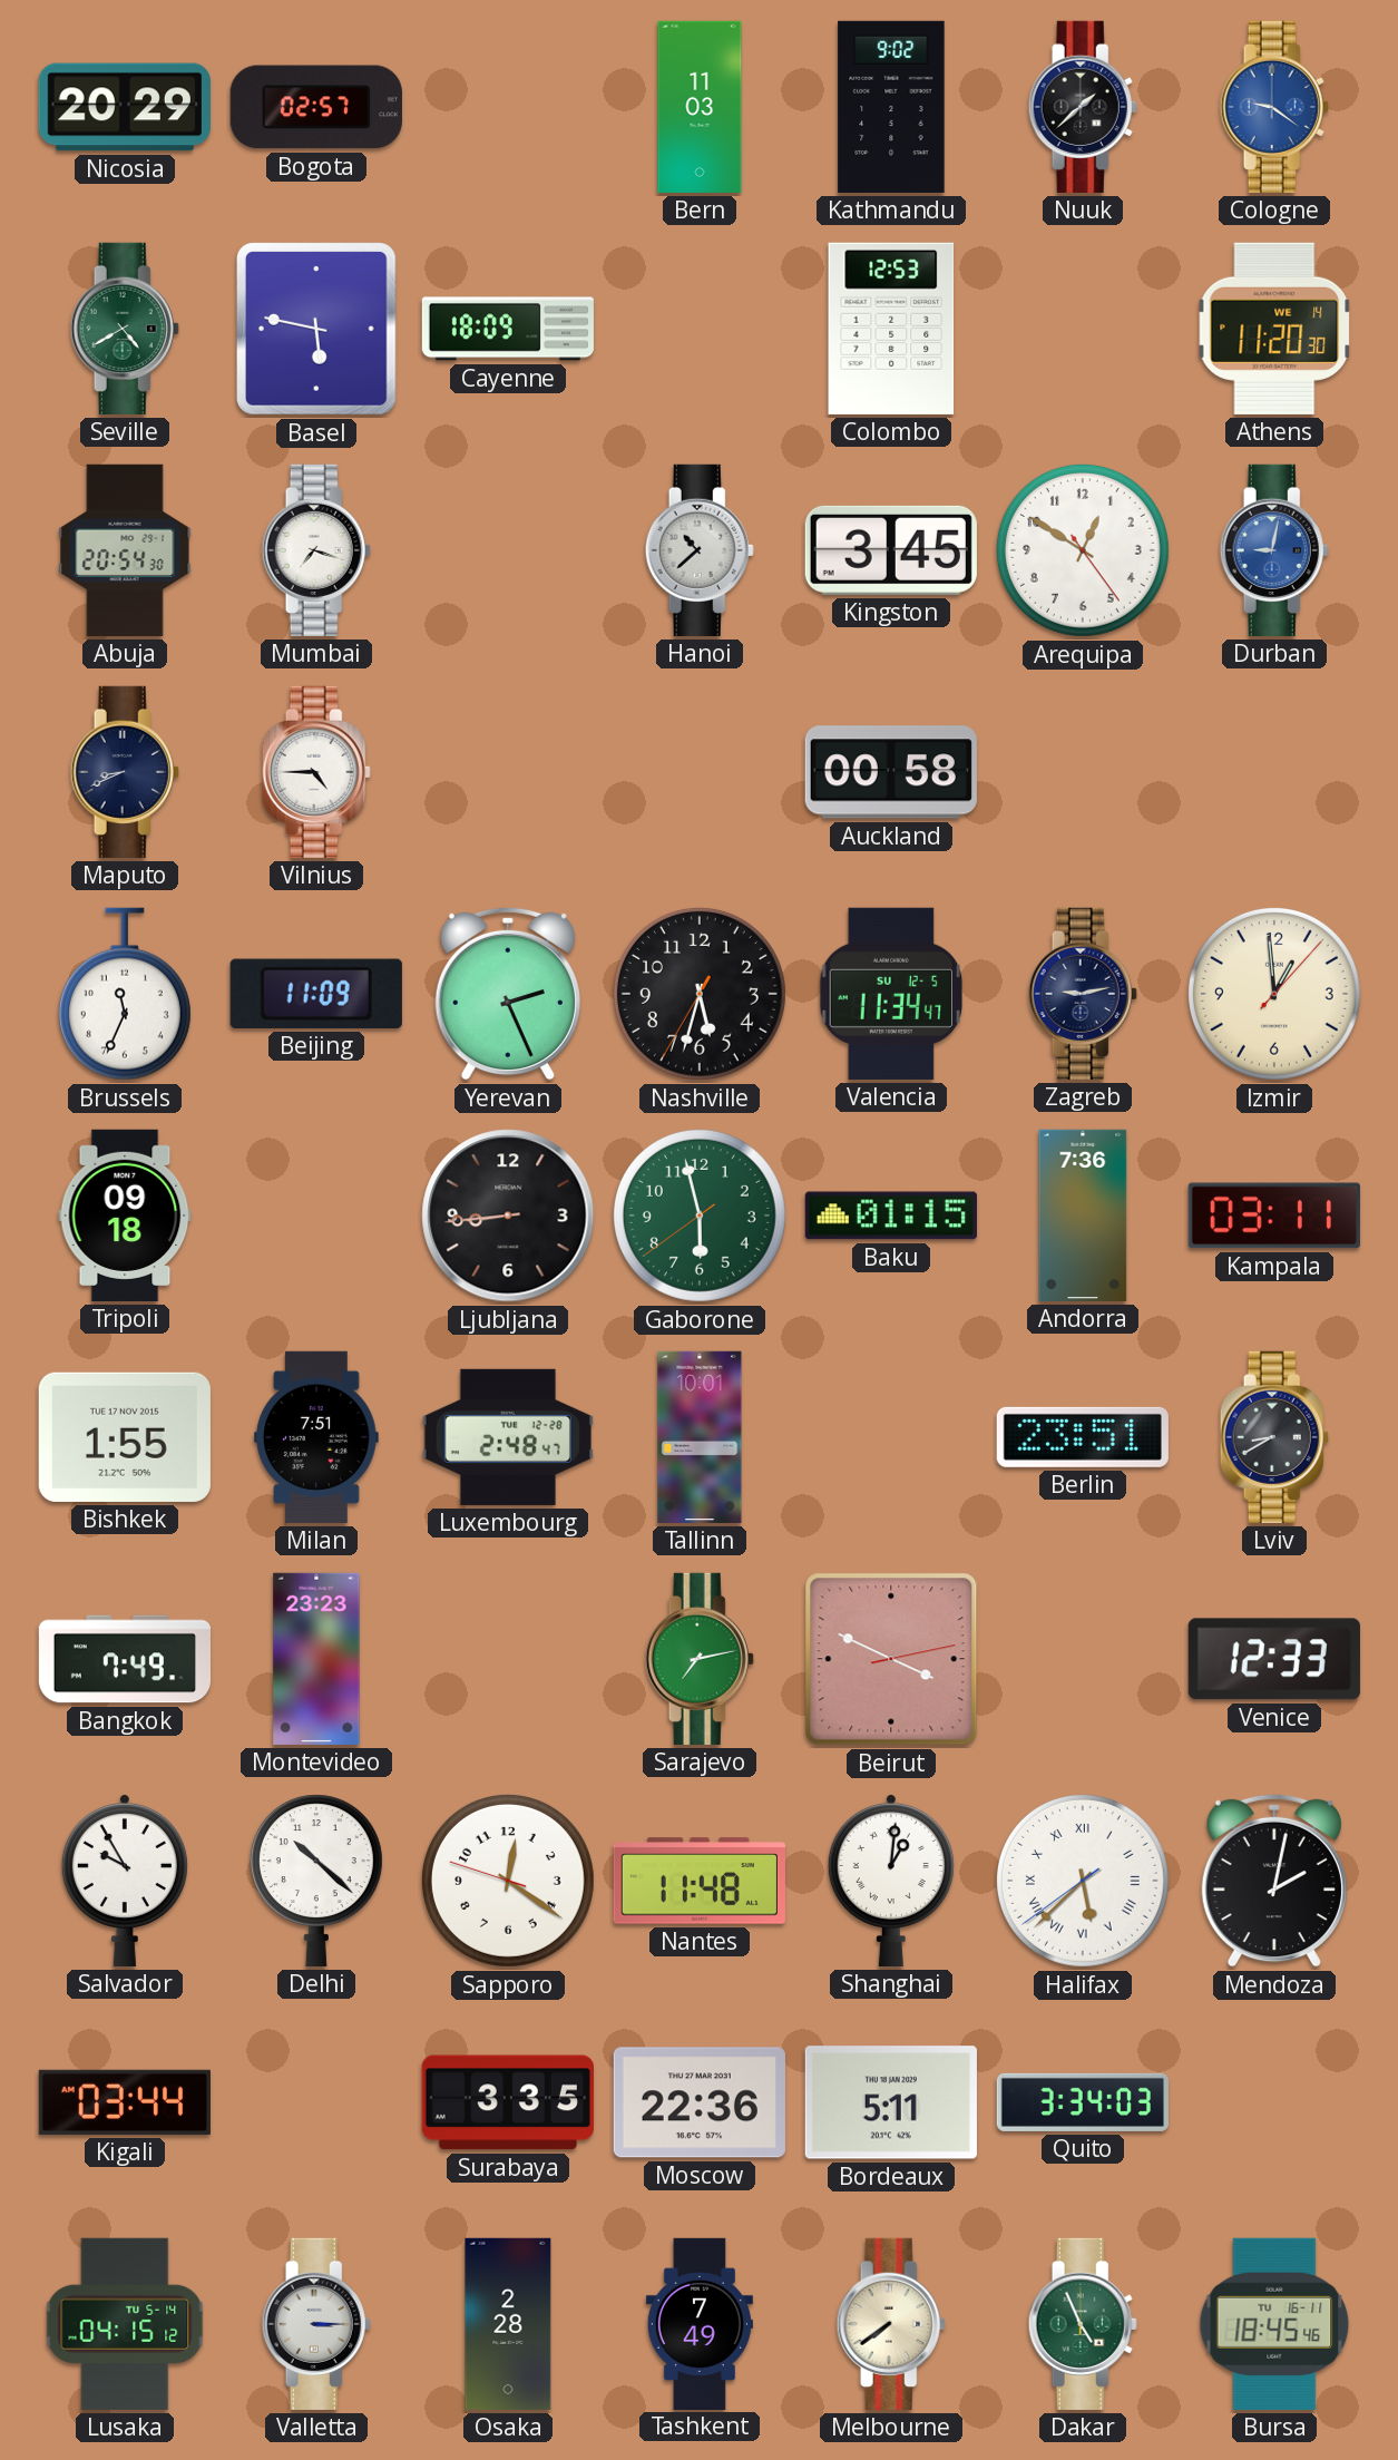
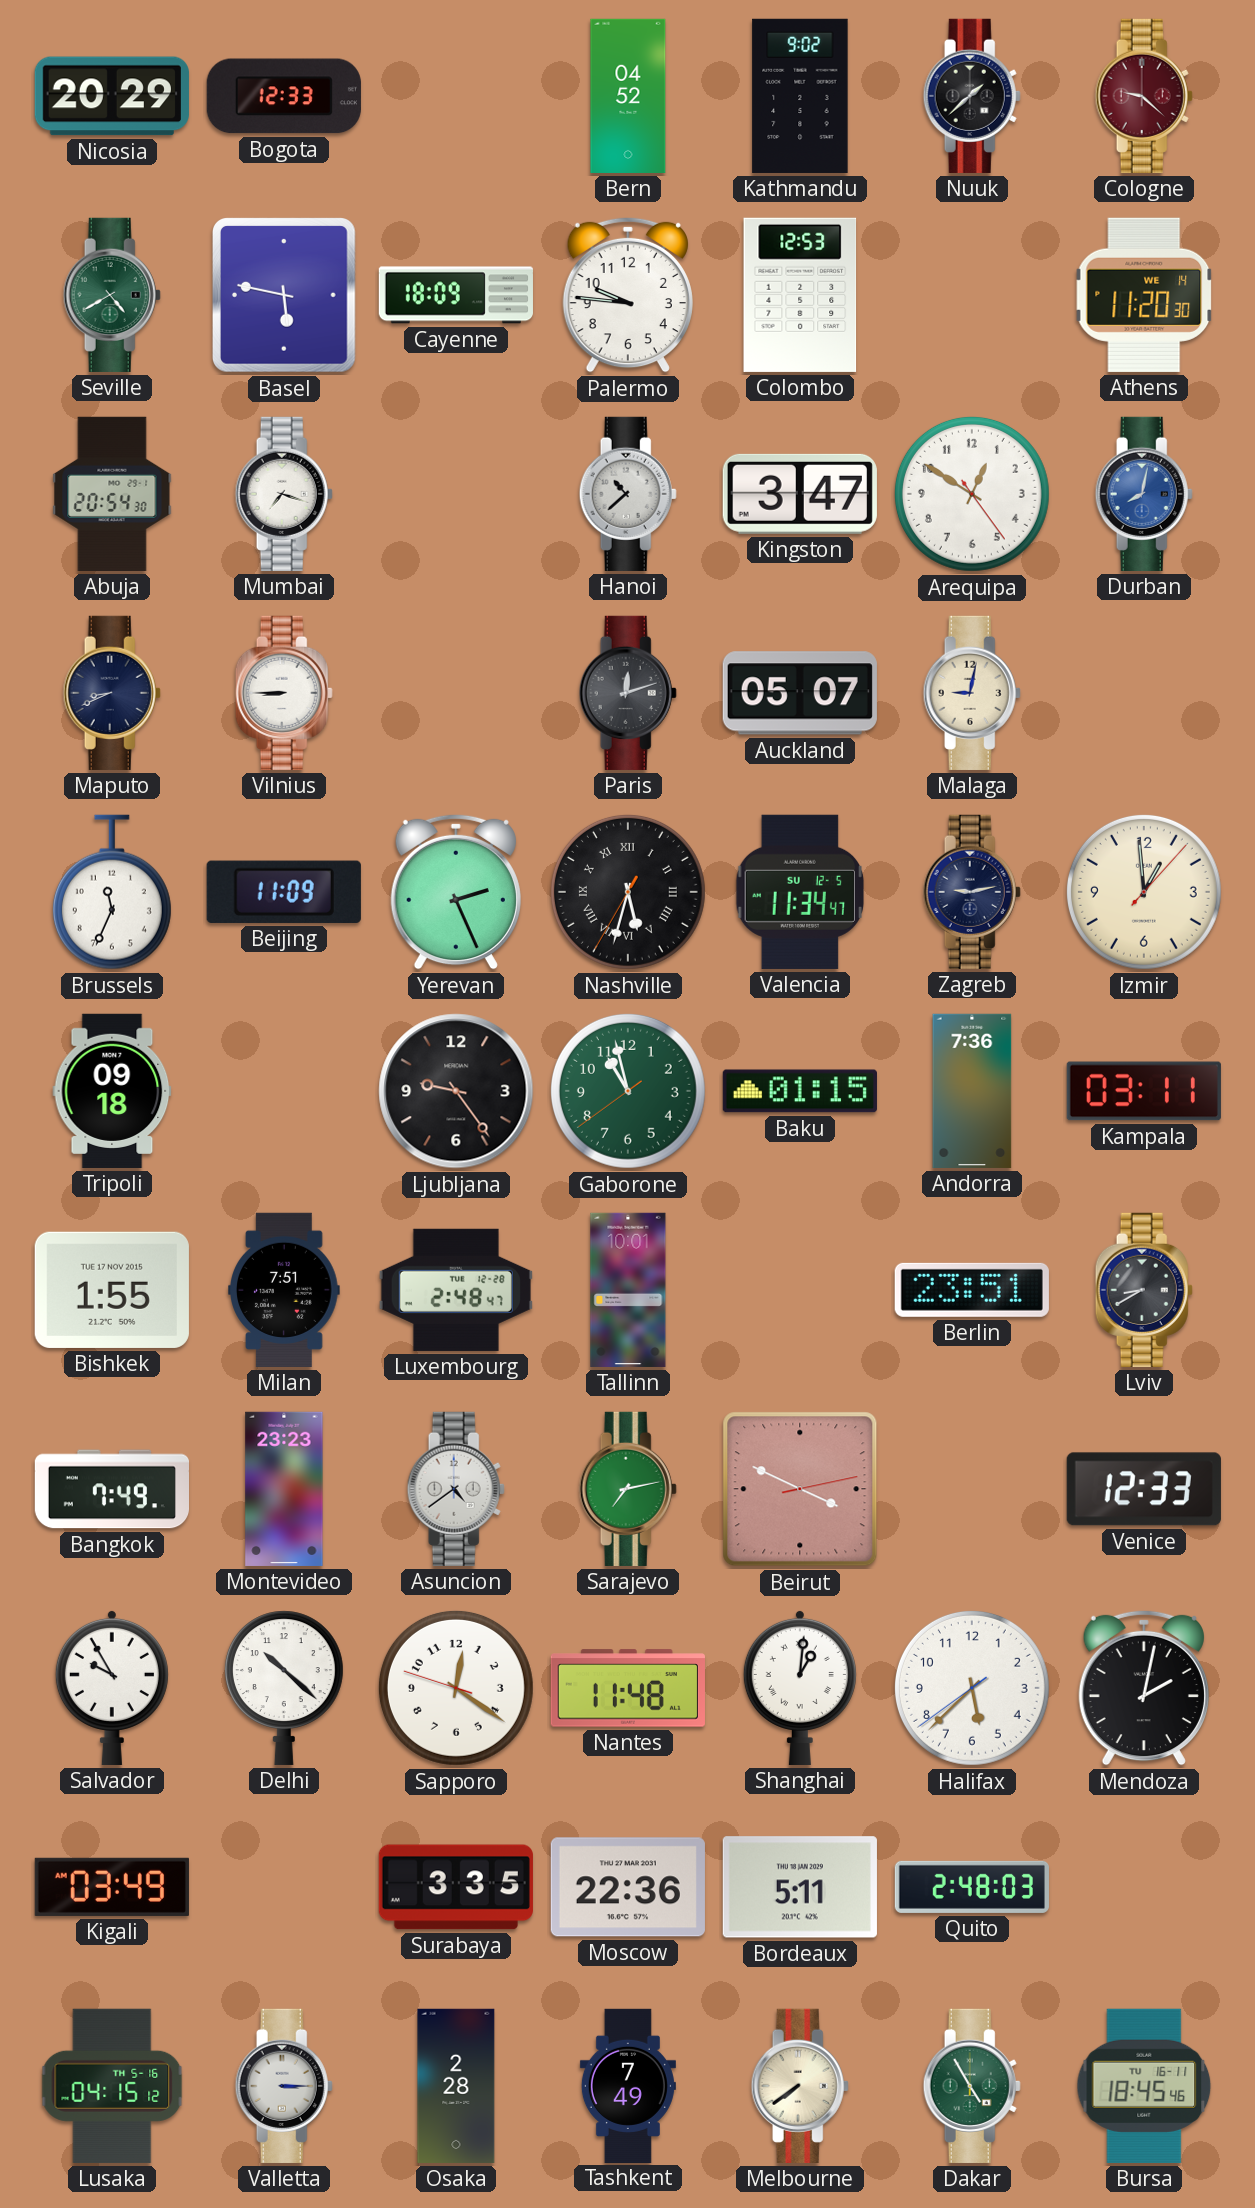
Bogota: 02:57 -> 12:33 (284, 96)
Bern: 11:03 -> 04:52 (628, 96)
Cologne: 9:21 -> 9:22 (1144, 96)
Cologne dial: blue -> burgundy (1144, 96)
Palermo: none -> 9:46 (628, 295)
Kingston: 3:45 -> 3:47 (800, 494)
Durban: 9:02 -> 8:02 (1144, 494)
Vilnius: 4:45 -> 8:45 (284, 693)
Paris: none -> 12:12 (628, 693)
Auckland: 00:58 -> 05:07 (800, 693)
Malaga: none -> 9:02 (972, 693)
Nashville numerals: Arabic -> Roman (628, 892)
Ljubljana: 8:44 -> 9:24 (456, 1091)
Gaborone: 5:57 -> 10:57 (628, 1091)
Asuncion: none -> 4:39 (456, 1489)
Halifax numerals: Roman -> Arabic (972, 1688)
Kigali: 03:44 -> 03:49 (112, 1887)
Quito: 3:34 -> 2:48 (972, 1887)
Lusaka date: TU 5-14 -> TH 5-16 (112, 2086)
Dakar: 4:56 -> 4:55 (972, 2086)
